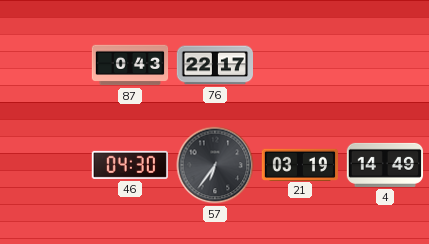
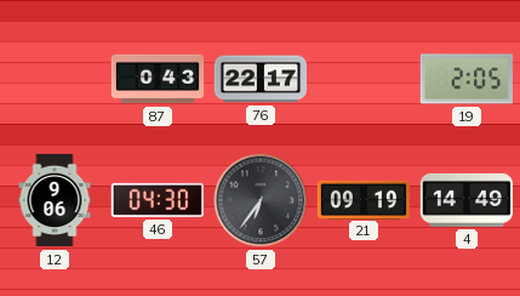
19: none -> 2:05 (465, 79)
12: none -> 9:06 (55, 200)
21: 03:19 -> 09:19 (362, 199)
